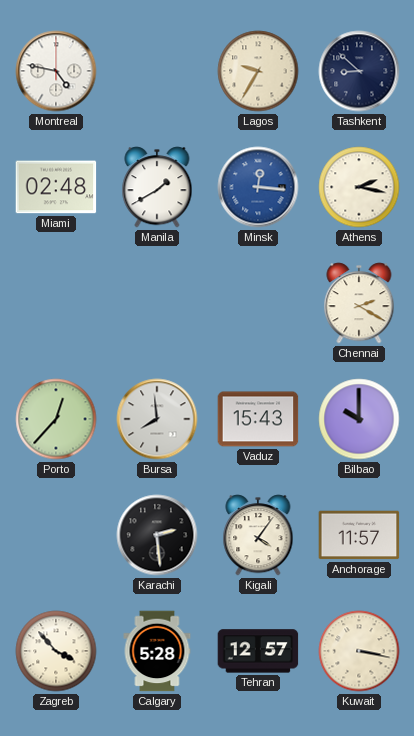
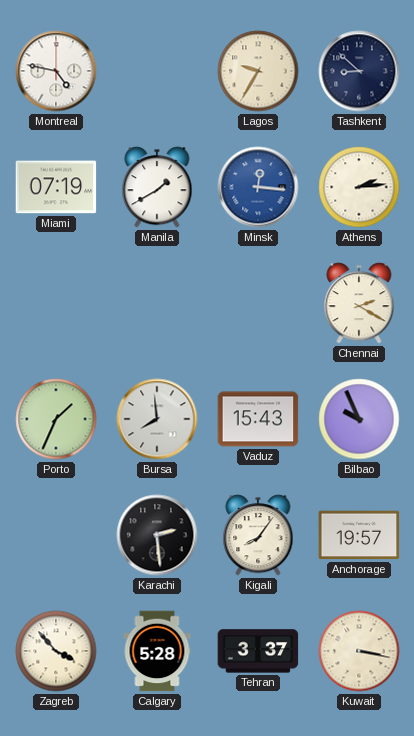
Miami: 02:48 -> 07:19 (56, 187)
Athens: 2:17 -> 2:14 (359, 187)
Porto: 12:37 -> 1:34 (56, 419)
Bilbao: 10:00 -> 9:56 (359, 419)
Kigali: 4:06 -> 8:06 (258, 535)
Anchorage: 11:57 -> 19:57 (359, 535)
Tehran: 12:57 -> 3:37 (258, 651)
